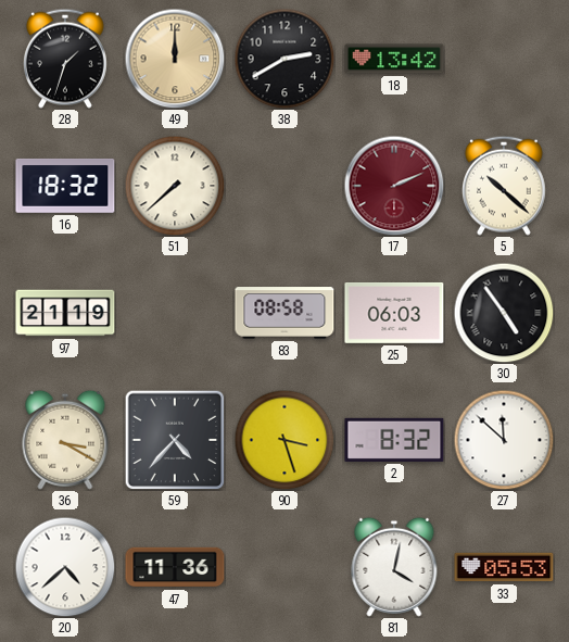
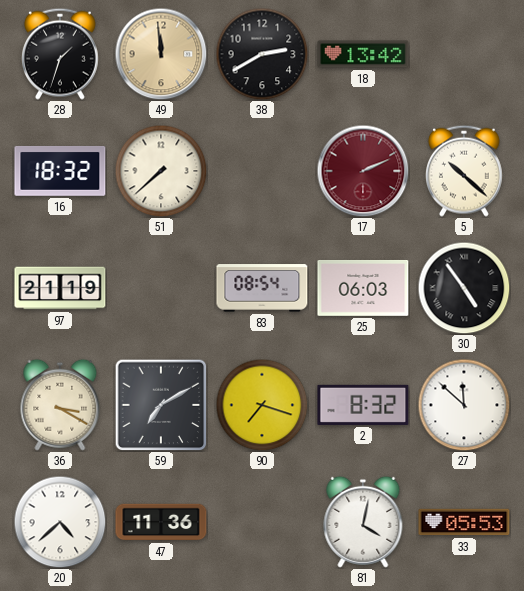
49: 12:00 -> 11:59 (161, 54)
83: 08:58 -> 08:54 (262, 288)
59: 4:37 -> 7:10 (161, 405)
90: 3:27 -> 7:18 (262, 405)
